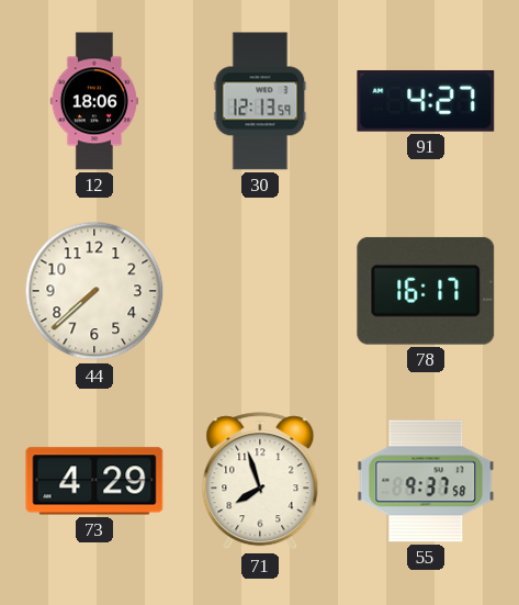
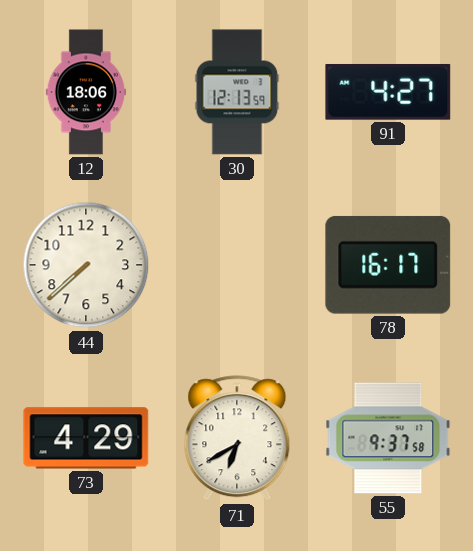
71: 7:57 -> 6:40 (237, 439)
